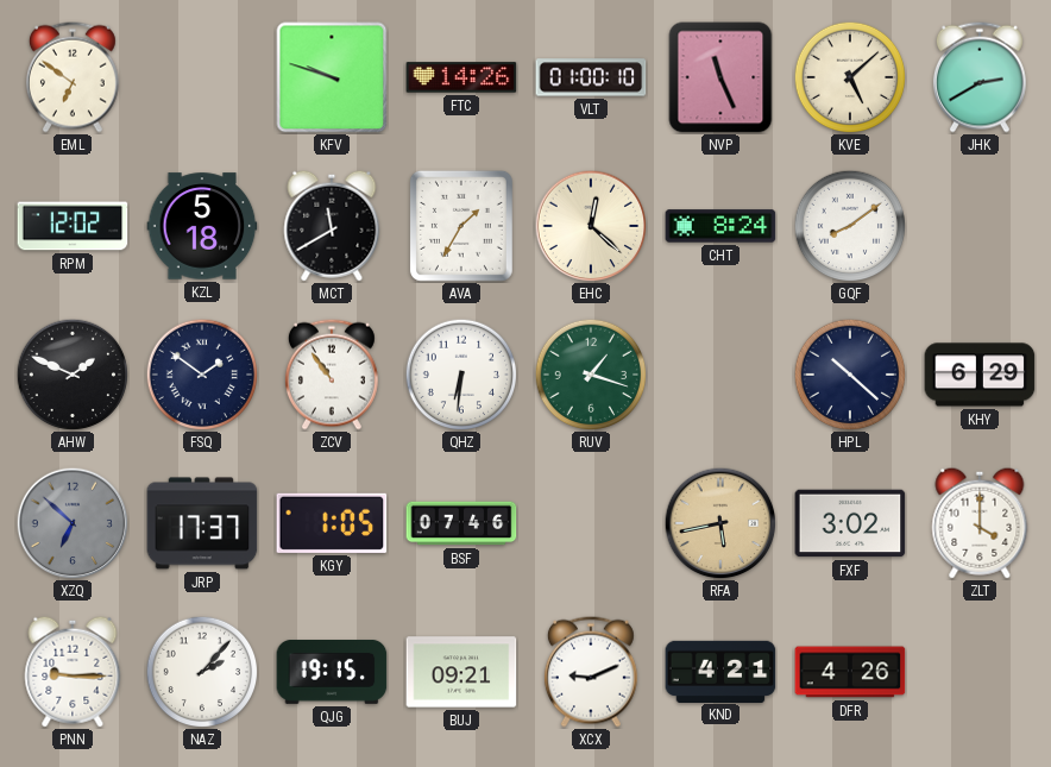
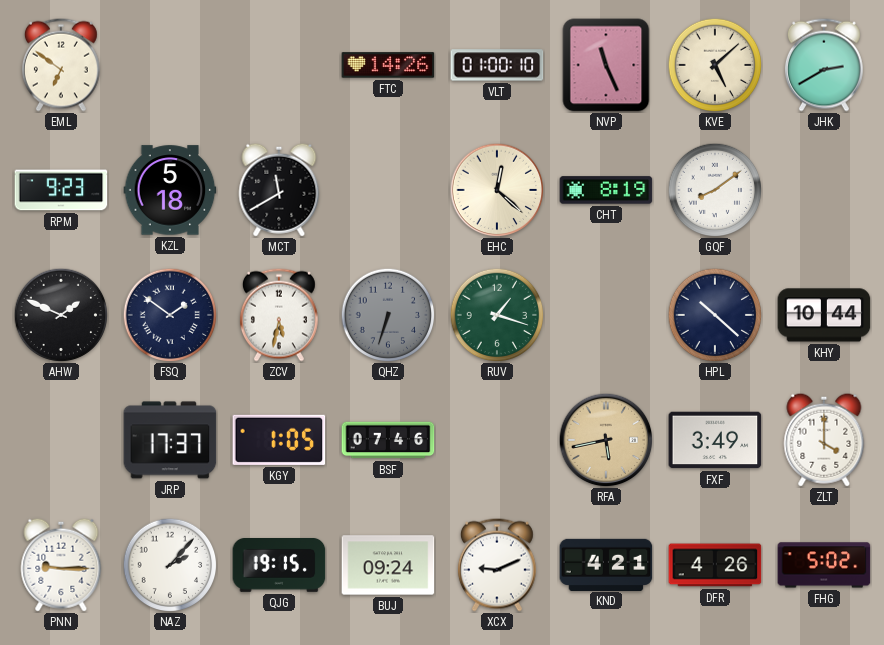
KFV: 9:48 -> none (332, 77)
RPM: 12:02 -> 9:23 (61, 190)
AVA: 1:35 -> none (461, 226)
CHT: 8:24 -> 8:19 (606, 190)
ZCV: 10:54 -> 5:32 (279, 315)
QHZ: 6:31 -> 6:33 (388, 315)
QHZ dial: white -> grey (388, 315)
KHY: 6:29 -> 10:44 (824, 315)
XZQ: 6:52 -> none (73, 523)
FXF: 3:02 -> 3:49 (715, 440)
BUJ: 09:21 -> 09:24 (388, 565)
FHG: none -> 5:02 (824, 565)
